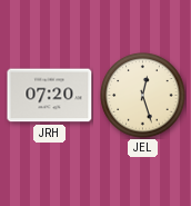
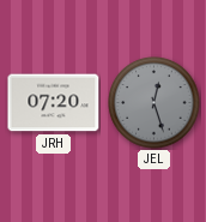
JEL dial: cream -> grey (154, 103)
